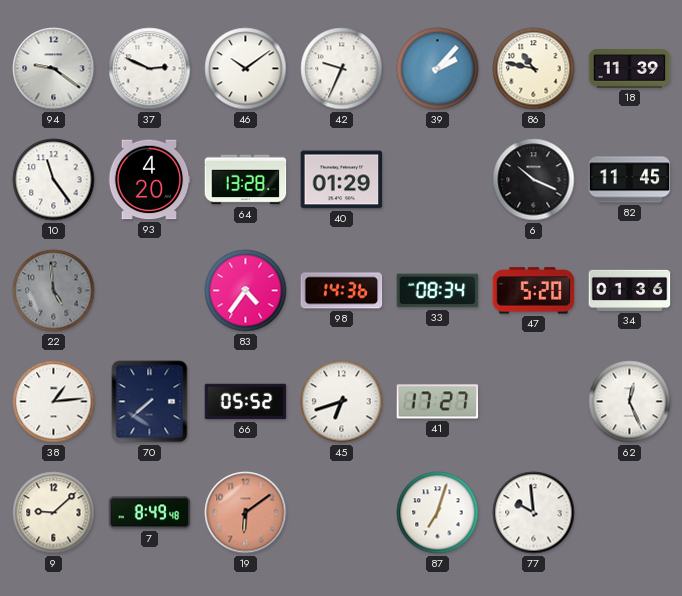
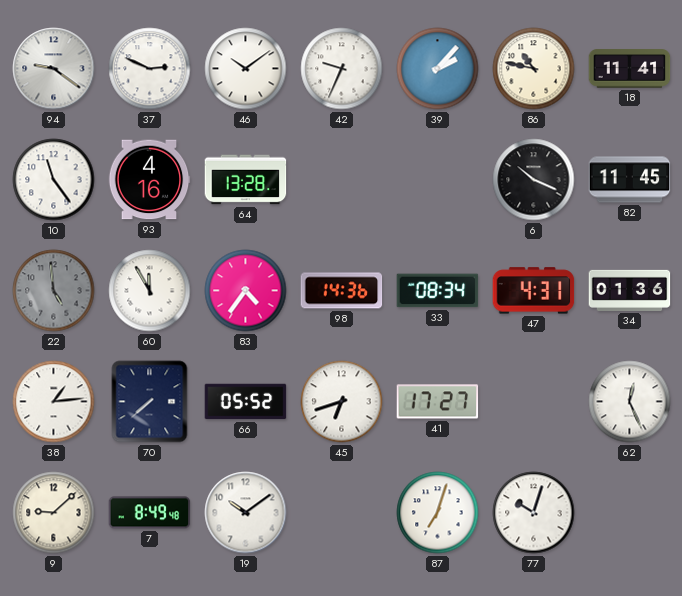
18: 11:39 -> 11:41 (630, 69)
93: 4:20 -> 4:16 (149, 180)
40: 01:29 -> none (342, 180)
60: none -> 11:55 (150, 291)
47: 5:20 -> 4:31 (534, 291)
19: 6:09 -> 10:09 (246, 513)
19 dial: salmon -> white (246, 513)
77: 9:59 -> 10:03 (534, 513)
